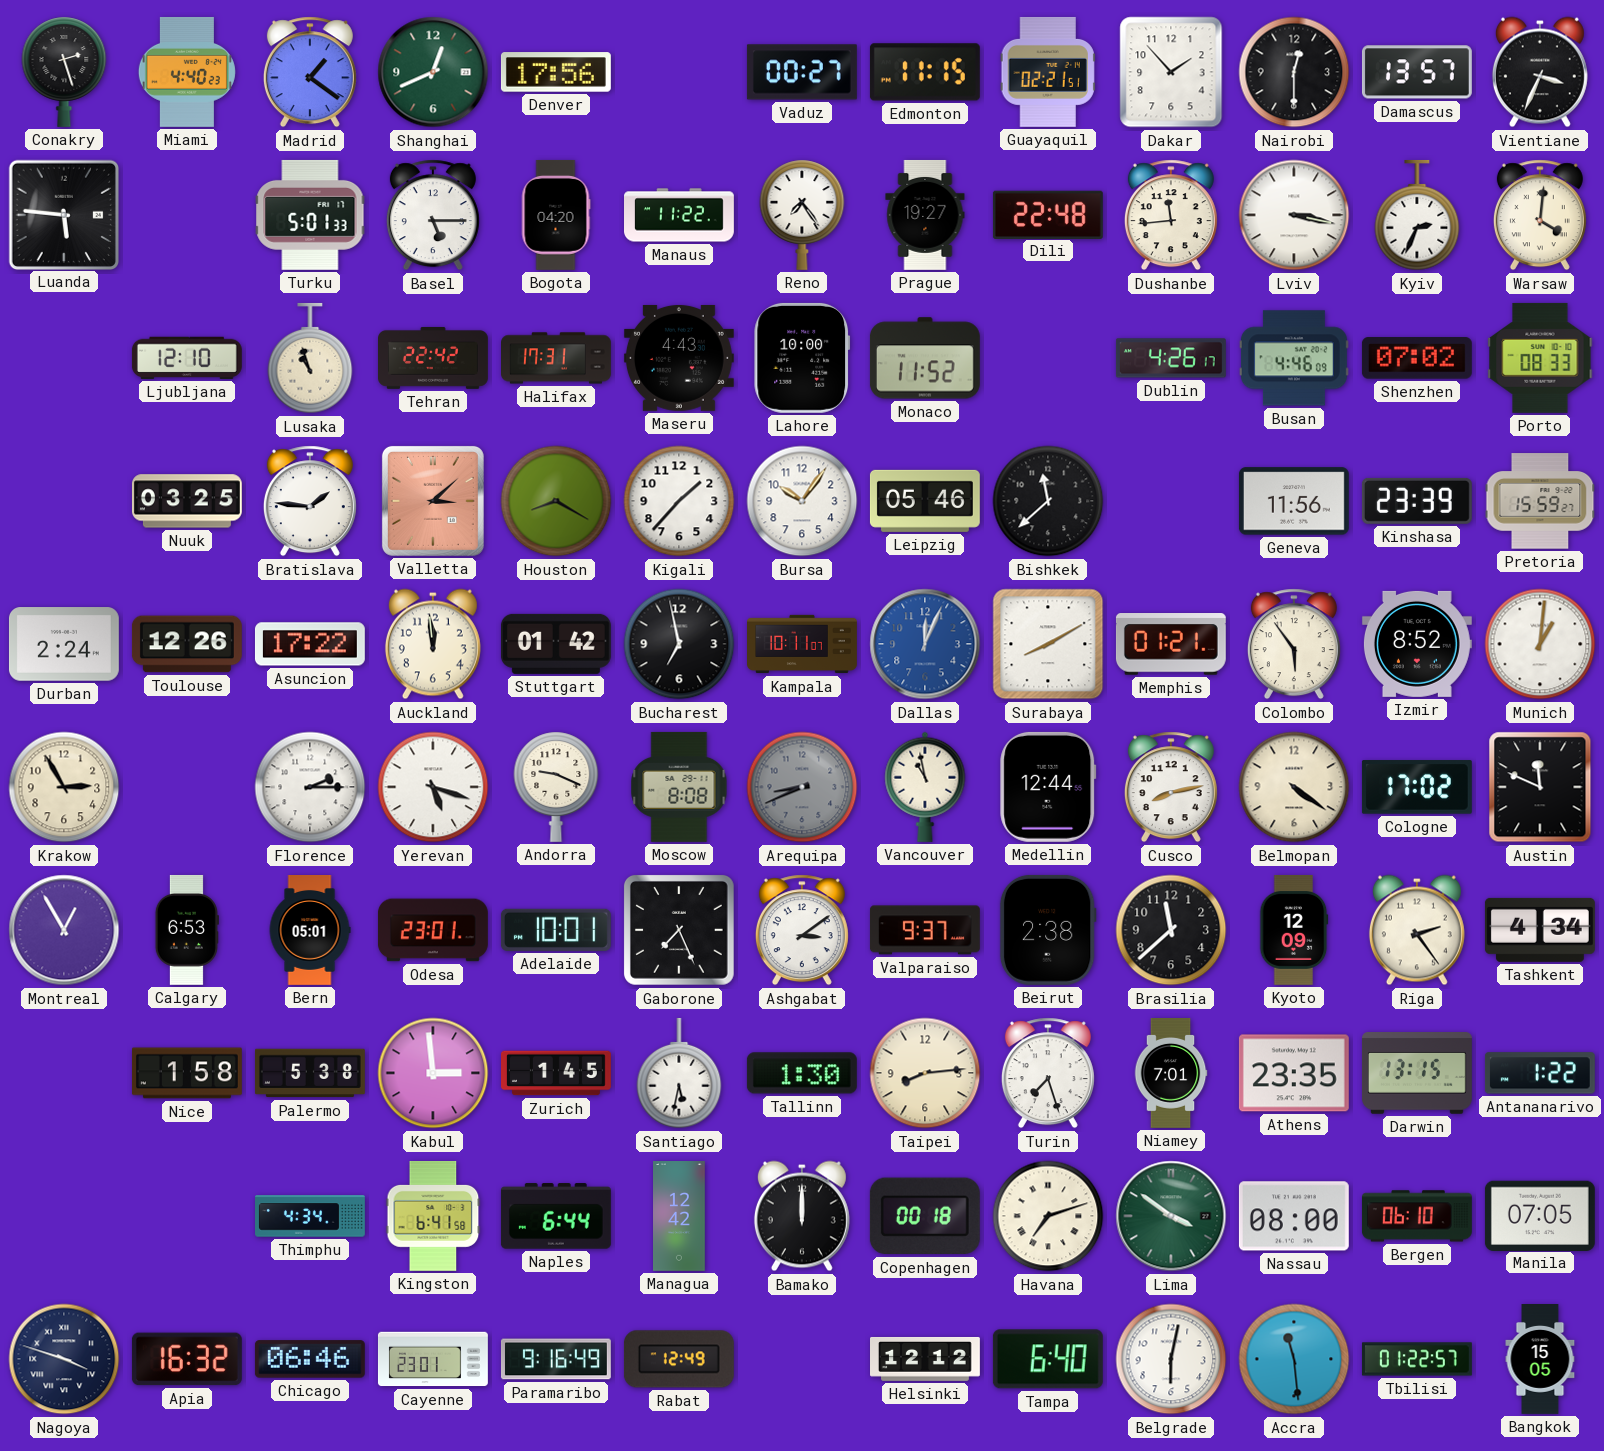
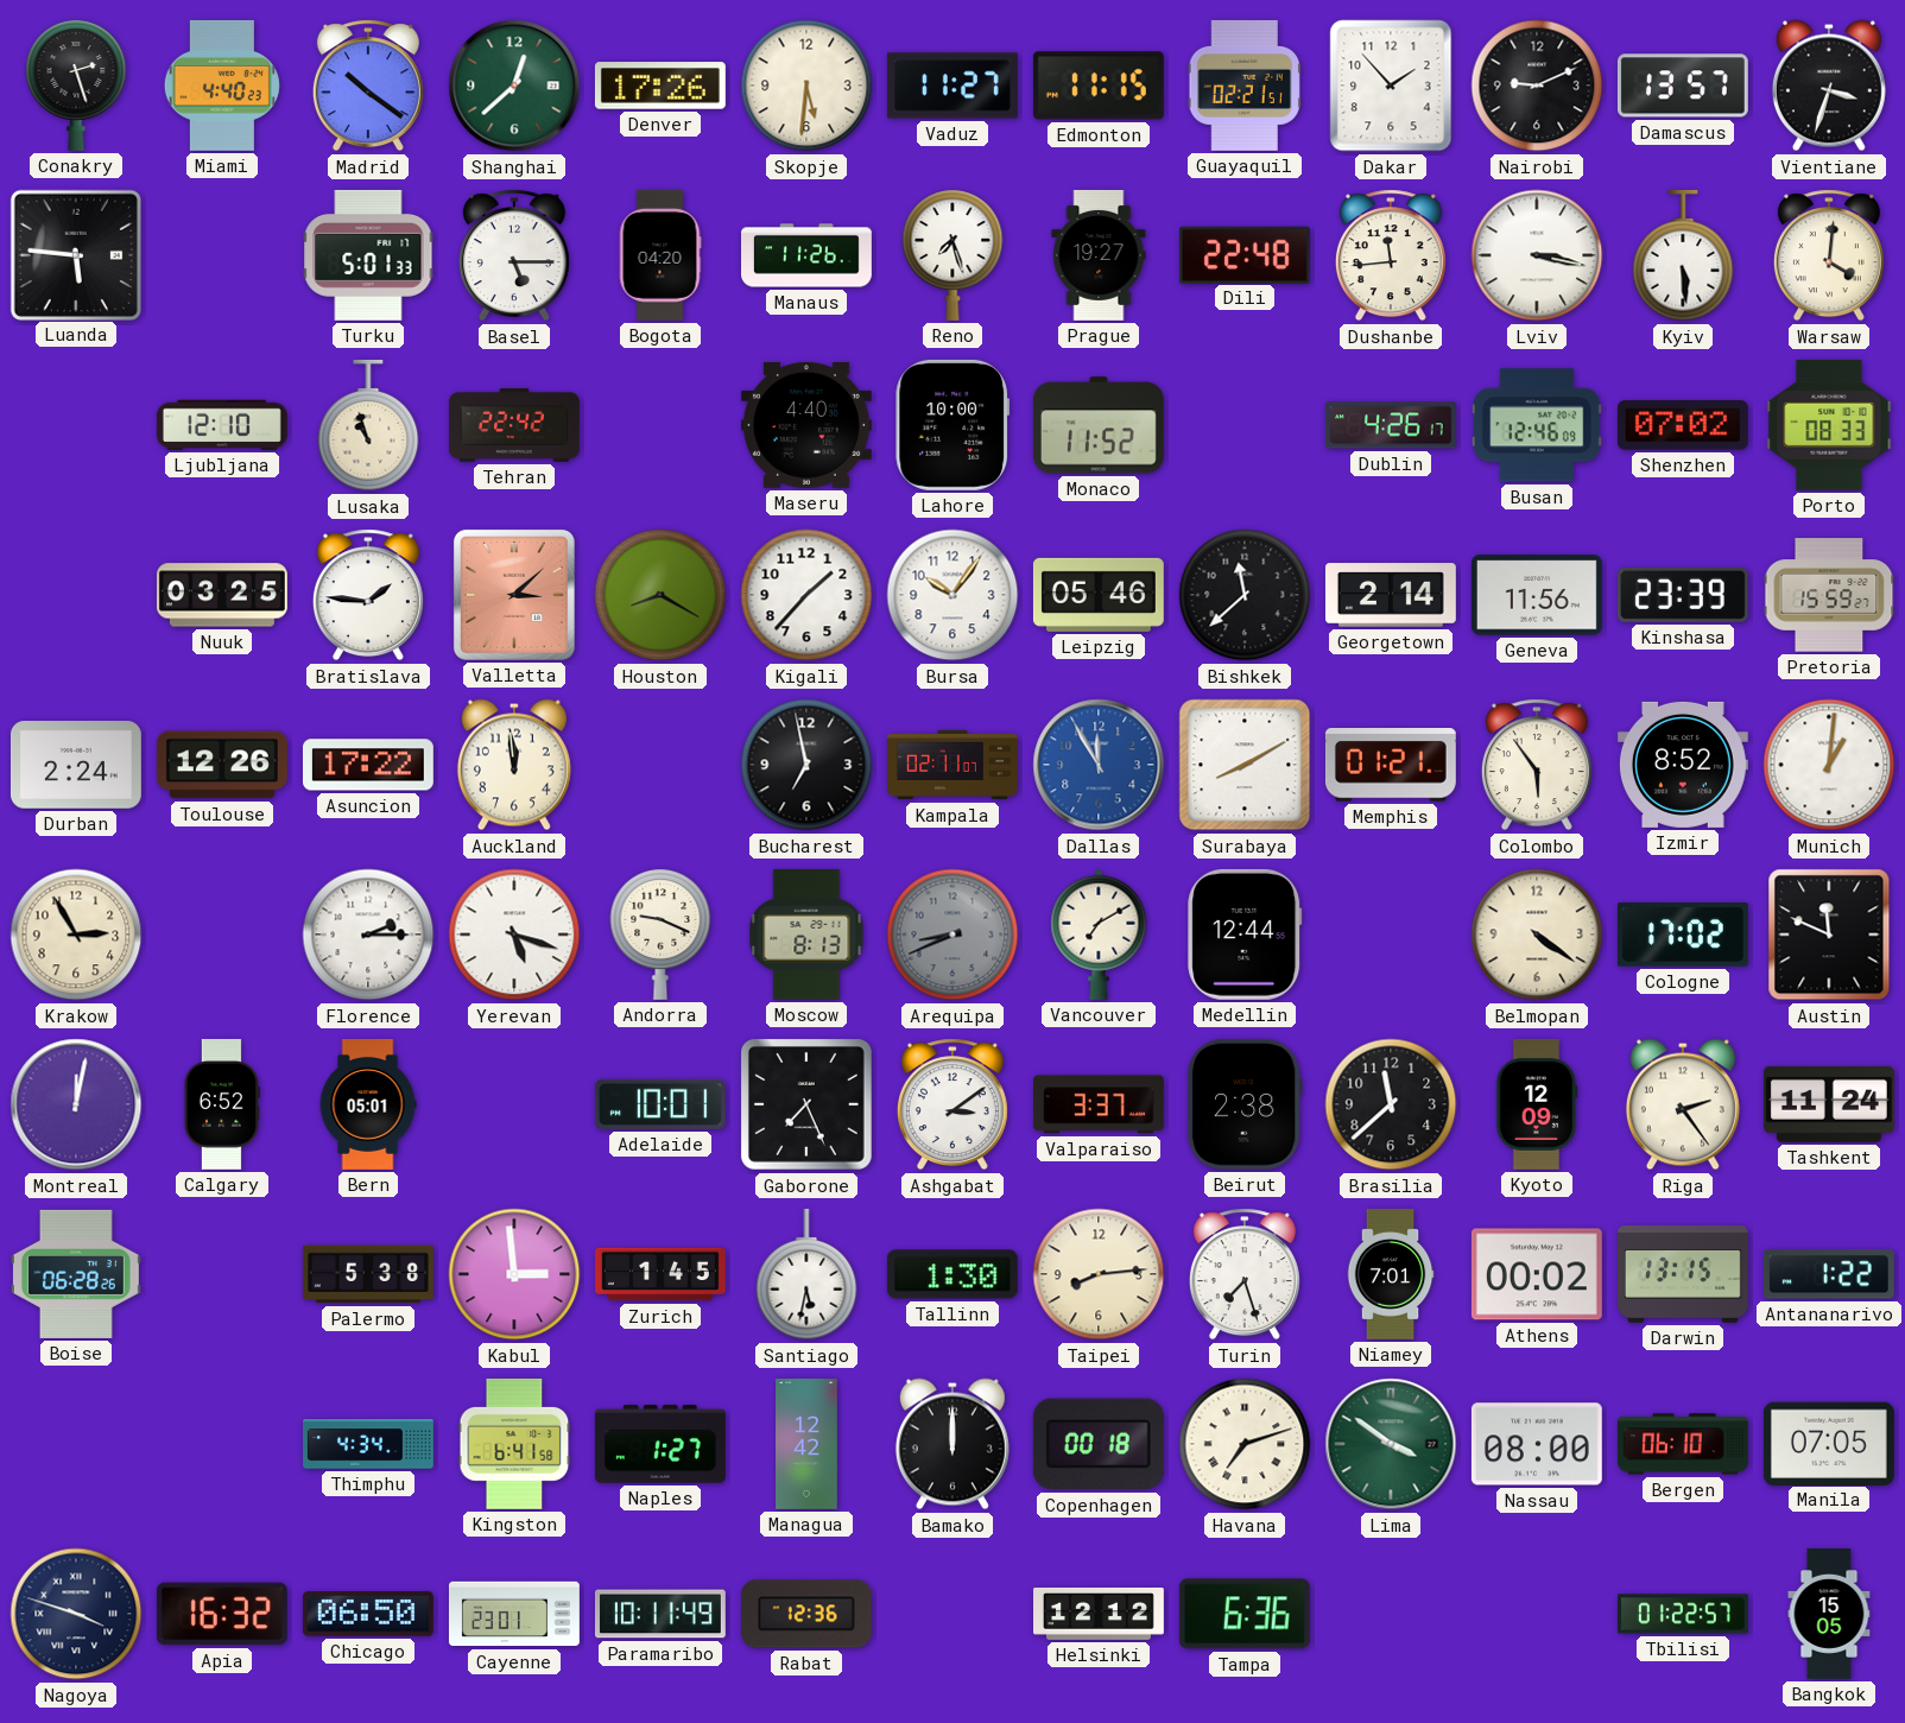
Madrid: 1:21 -> 10:21 (368, 85)
Shanghai: 12:41 -> 12:38 (514, 85)
Denver: 17:56 -> 17:26 (660, 85)
Skopje: none -> 5:31 (806, 85)
Vaduz: 00:27 -> 11:27 (952, 85)
Nairobi: 12:30 -> 9:11 (1537, 85)
Vientiane: 3:34 -> 3:33 (1829, 85)
Manaus: 11:22 -> 11:26 (808, 255)
Reno: 7:24 -> 7:27 (952, 255)
Kyiv: 2:34 -> 5:29 (1683, 255)
Halifax: 17:31 -> none (557, 358)
Maseru: 4:43 -> 4:40 (806, 425)
Busan: 4:46 -> 12:46 (1537, 425)
Georgetown: none -> 2:14 (1391, 595)
Stuttgart: 01:42 -> none (556, 644)
Kampala: 10:11 -> 02:11 (954, 765)
Dallas: 12:04 -> 11:55 (1099, 765)
Moscow: 8:08 -> 8:13 (806, 935)
Vancouver: 10:58 -> 7:10 (1099, 935)
Cusco: 8:13 -> none (1171, 787)
Montreal: 12:55 -> 12:02 (76, 1104)
Calgary: 6:53 -> 6:52 (222, 1104)
Odesa: 23:01 -> none (433, 930)
Valparaiso: 9:37 -> 3:37 (1099, 1104)
Tashkent: 4:34 -> 11:24 (1829, 1104)
Boise: none -> 06:28 (76, 1274)
Nice: 1:58 -> none (187, 1073)
Athens: 23:35 -> 00:02 (1537, 1274)
Naples: 6:44 -> 1:27 (660, 1444)
Chicago: 06:46 -> 06:50 (368, 1614)
Paramaribo: 9:16 -> 10:11 (660, 1614)
Rabat: 12:49 -> 12:36 (806, 1614)
Tampa: 6:40 -> 6:36 (1245, 1614)
Belgrade: 6:02 -> none (1171, 1359)
Accra: 11:29 -> none (1294, 1359)
